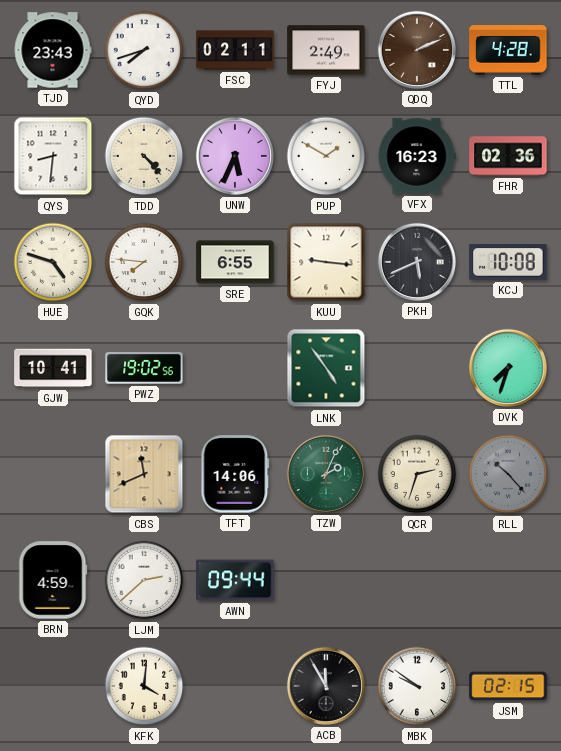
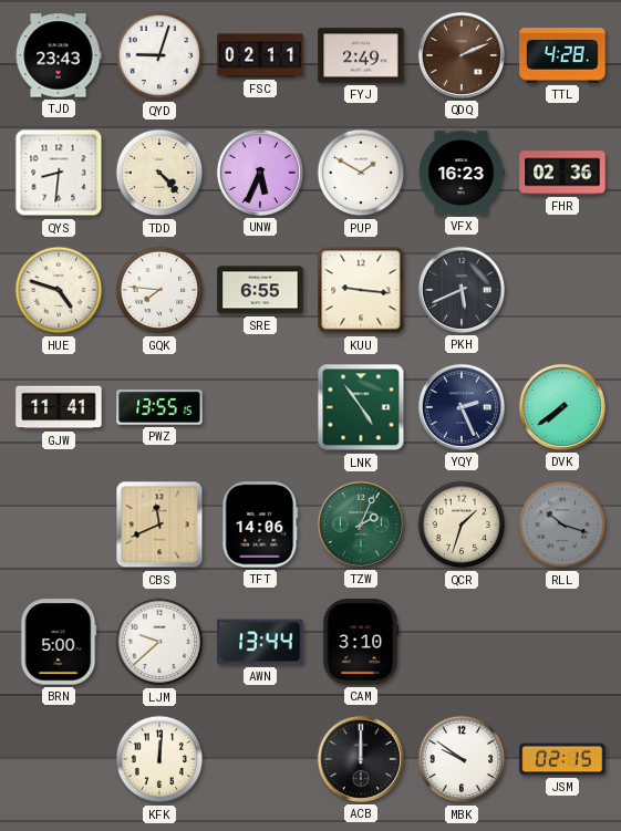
QYD: 7:42 -> 9:03 (159, 55)
KCJ: 10:08 -> none (508, 262)
GJW: 10:41 -> 11:41 (59, 407)
PWZ: 19:02 -> 13:55 (159, 407)
YQY: none -> 2:26 (462, 407)
DVK: 7:33 -> 7:39 (562, 407)
QCR: 2:33 -> 1:33 (462, 524)
RLL: 10:23 -> 10:18 (562, 524)
BRN: 4:59 -> 5:00 (59, 642)
LJM: 2:38 -> 9:38 (159, 642)
AWN: 09:44 -> 13:44 (260, 642)
CAM: none -> 3:10 (361, 642)
KFK: 4:01 -> 12:01 (159, 759)
ACB: 11:55 -> 12:00 (361, 759)
